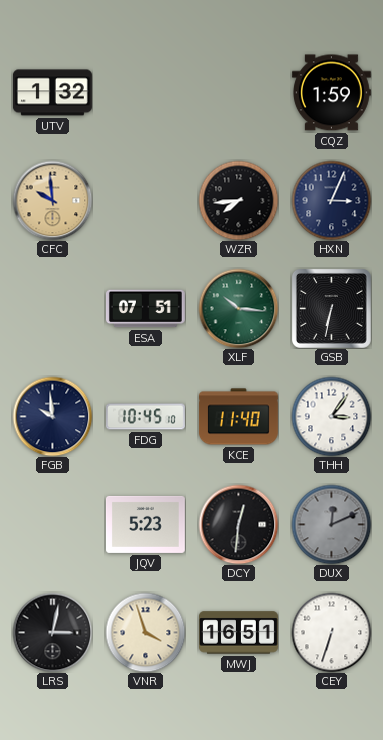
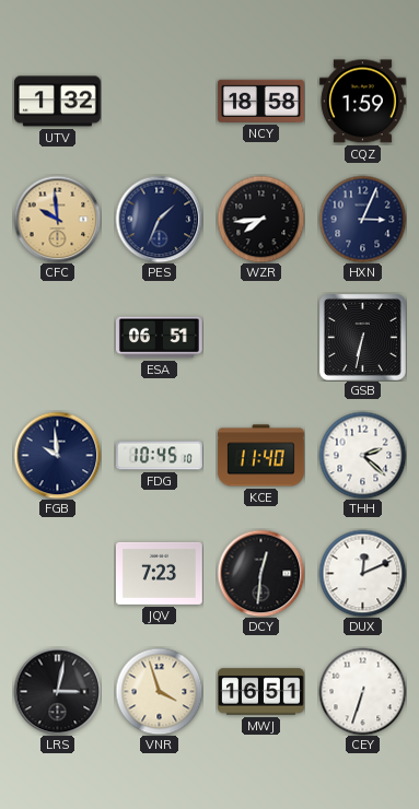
NCY: none -> 18:58 (260, 101)
PES: none -> 1:34 (159, 219)
ESA: 07:51 -> 06:51 (159, 338)
XLF: 10:16 -> none (238, 308)
THH: 3:06 -> 2:22 (362, 455)
JQV: 5:23 -> 7:23 (159, 573)
DUX dial: grey -> white (362, 573)
